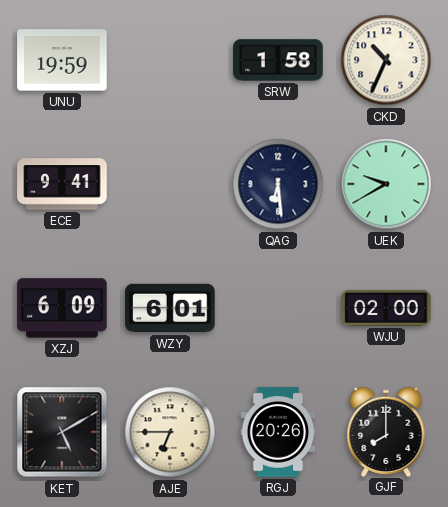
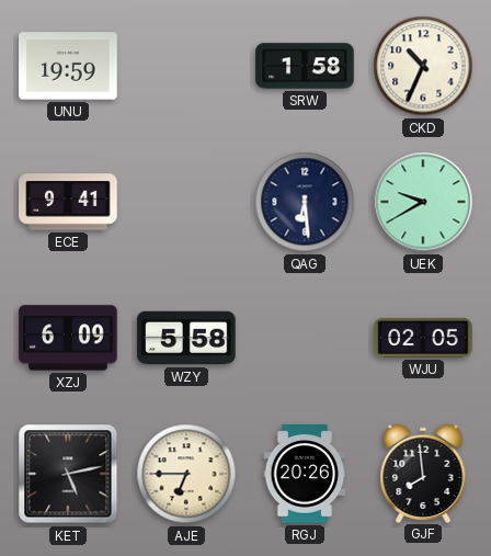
WZY: 6:01 -> 5:58 (186, 338)
WJU: 02:00 -> 02:05 (423, 338)
KET: 5:10 -> 5:13 (68, 474)
GJF: 8:00 -> 7:59 (423, 473)
